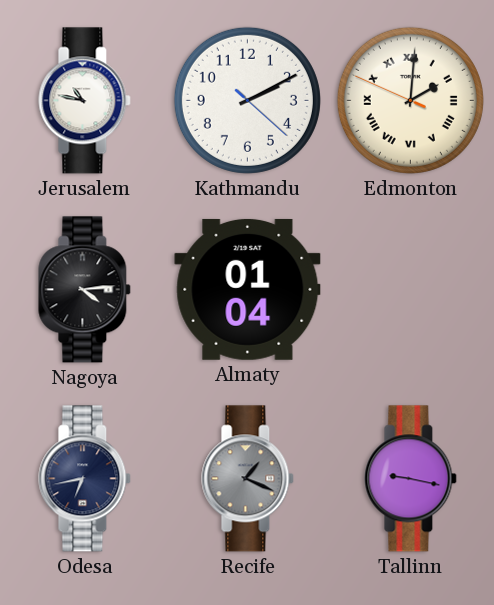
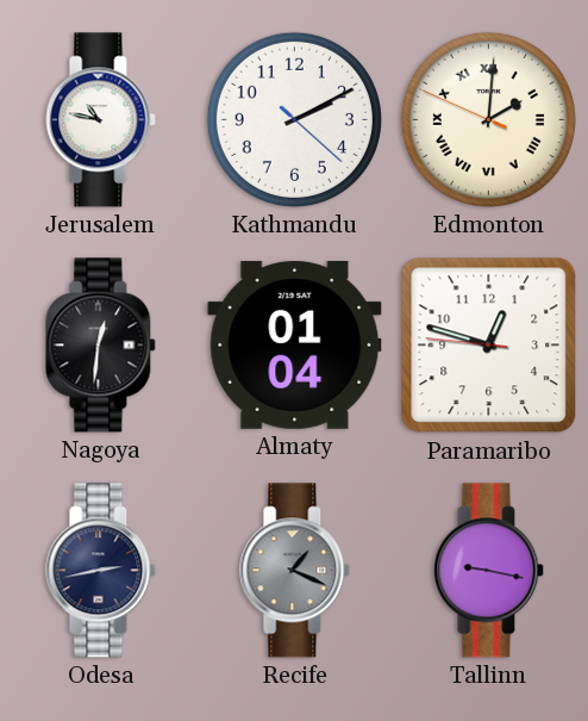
Nagoya: 4:14 -> 12:31 (101, 346)
Paramaribo: none -> 12:47 (489, 346)
Odesa: 6:43 -> 2:43 (101, 571)
